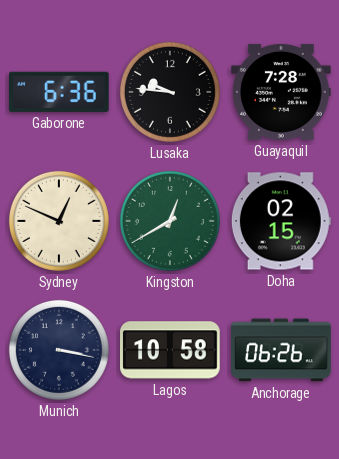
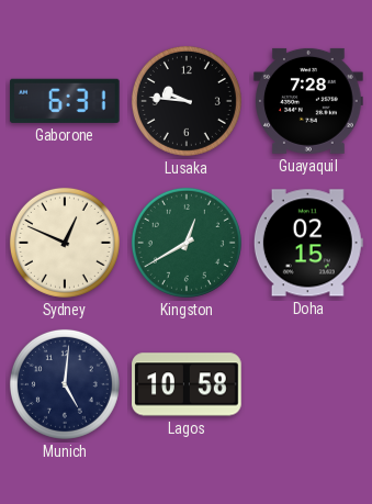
Gaborone: 6:36 -> 6:31 (65, 101)
Munich: 3:17 -> 5:01 (65, 384)
Anchorage: 06:26 -> none (281, 350)
